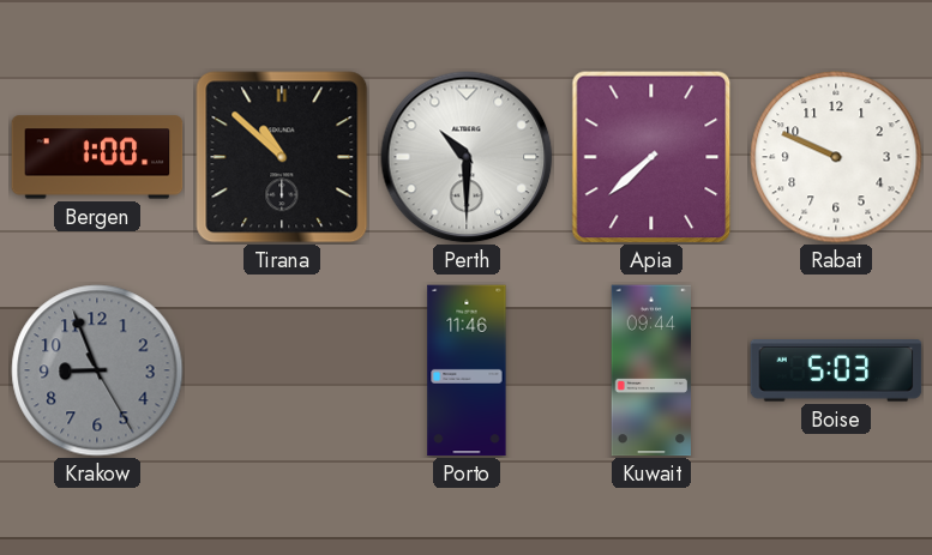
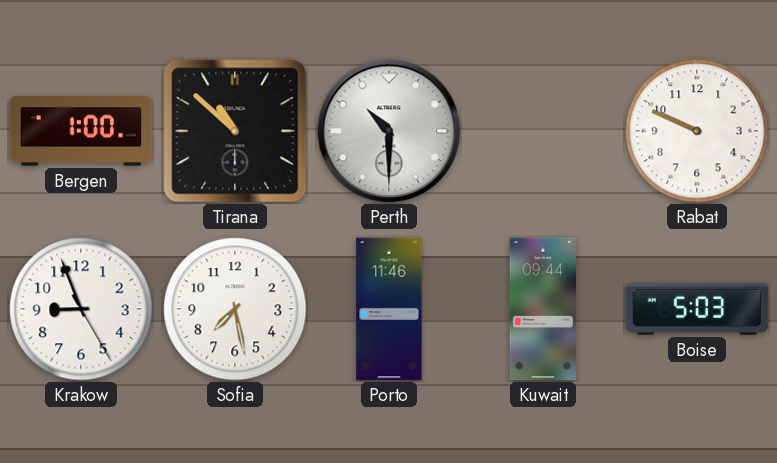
Apia: 7:38 -> none (651, 157)
Krakow dial: grey -> white (81, 309)
Sofia: none -> 7:28 (235, 309)
